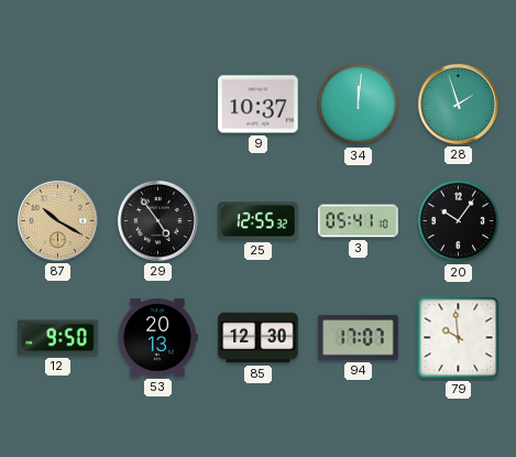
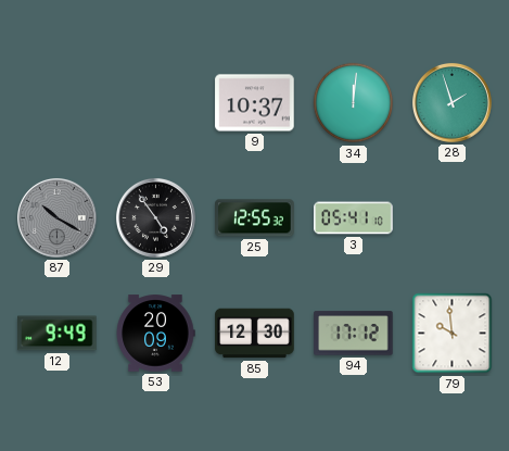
87 dial: champagne -> grey (58, 218)
20: 10:06 -> none (459, 221)
12: 9:50 -> 9:49 (58, 334)
53: 20:13 -> 20:09 (155, 334)
94: 17:07 -> 17:12 (354, 334)
